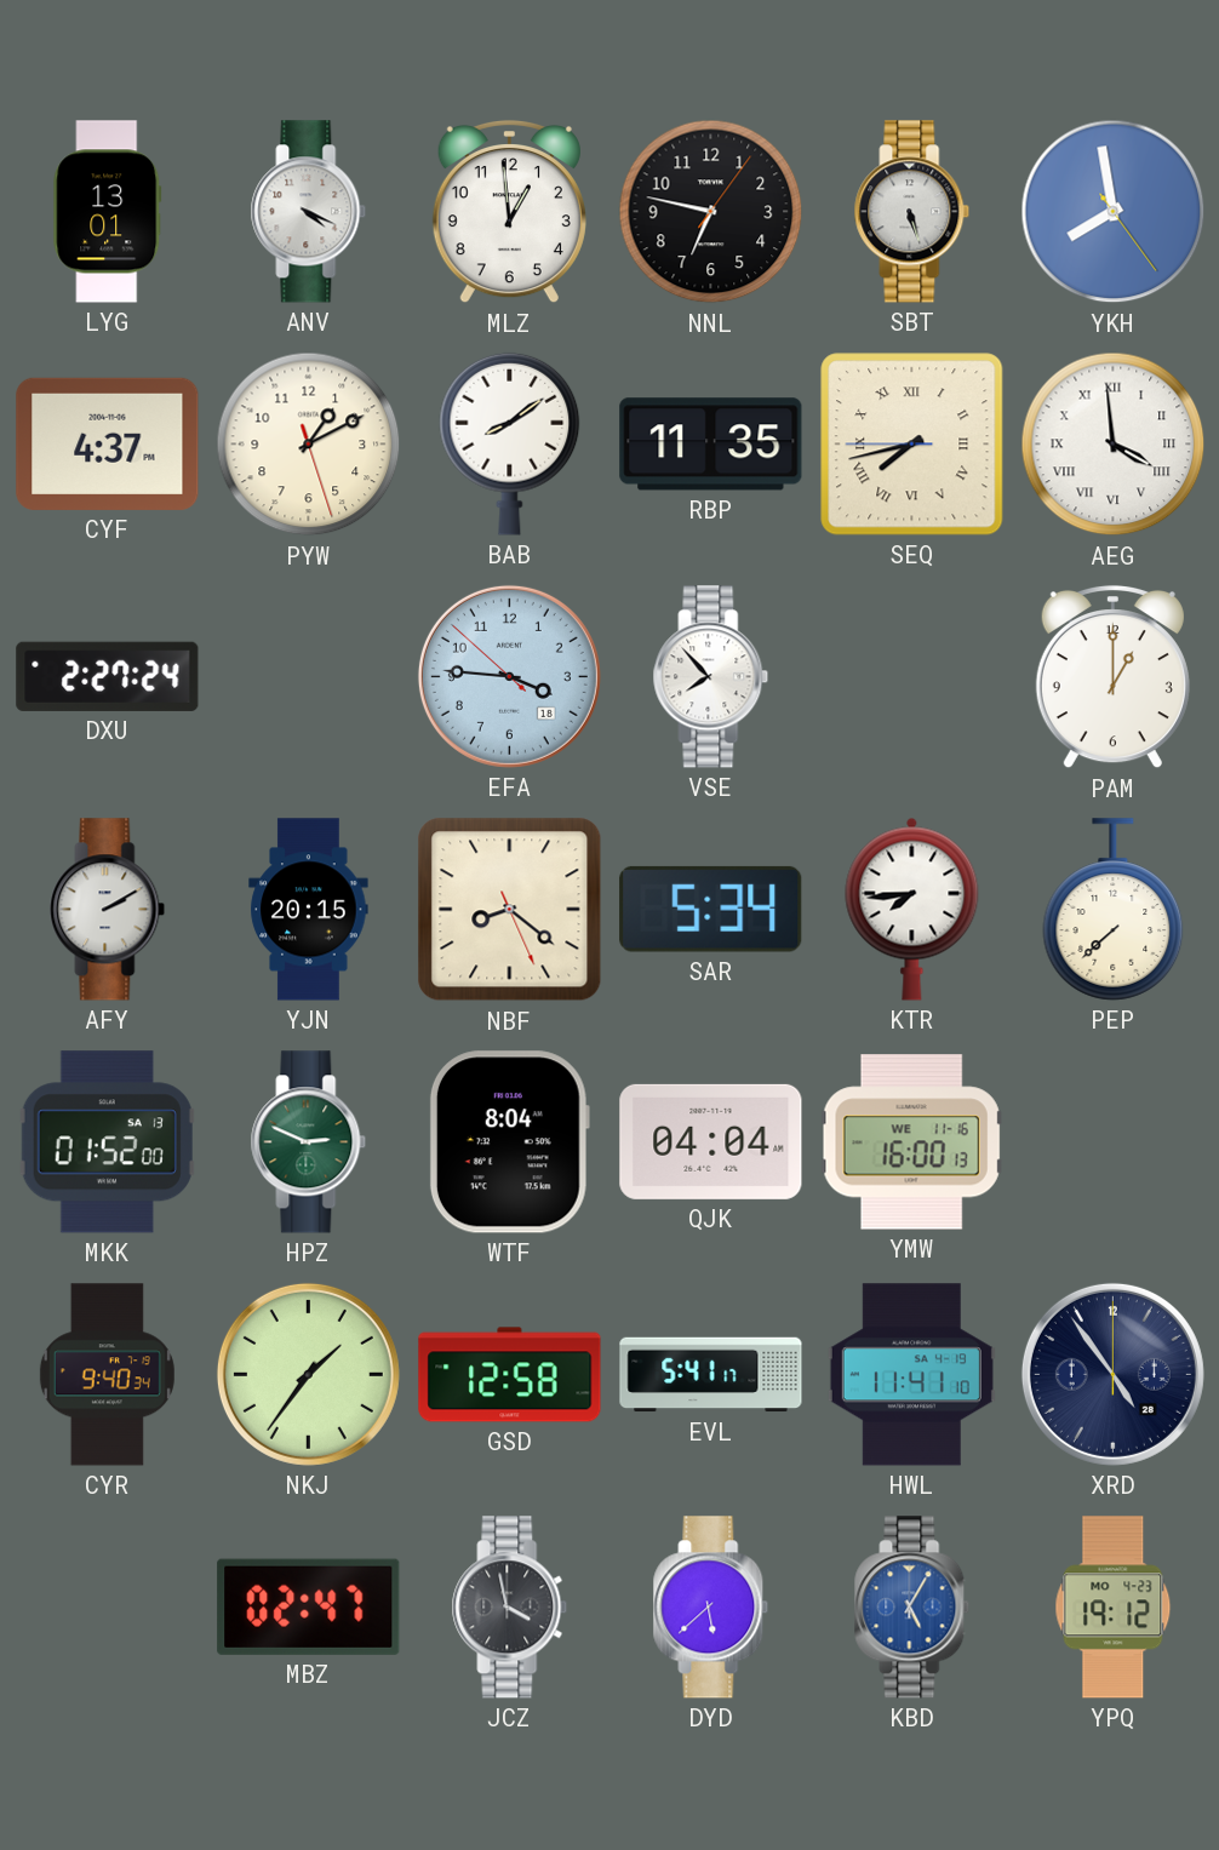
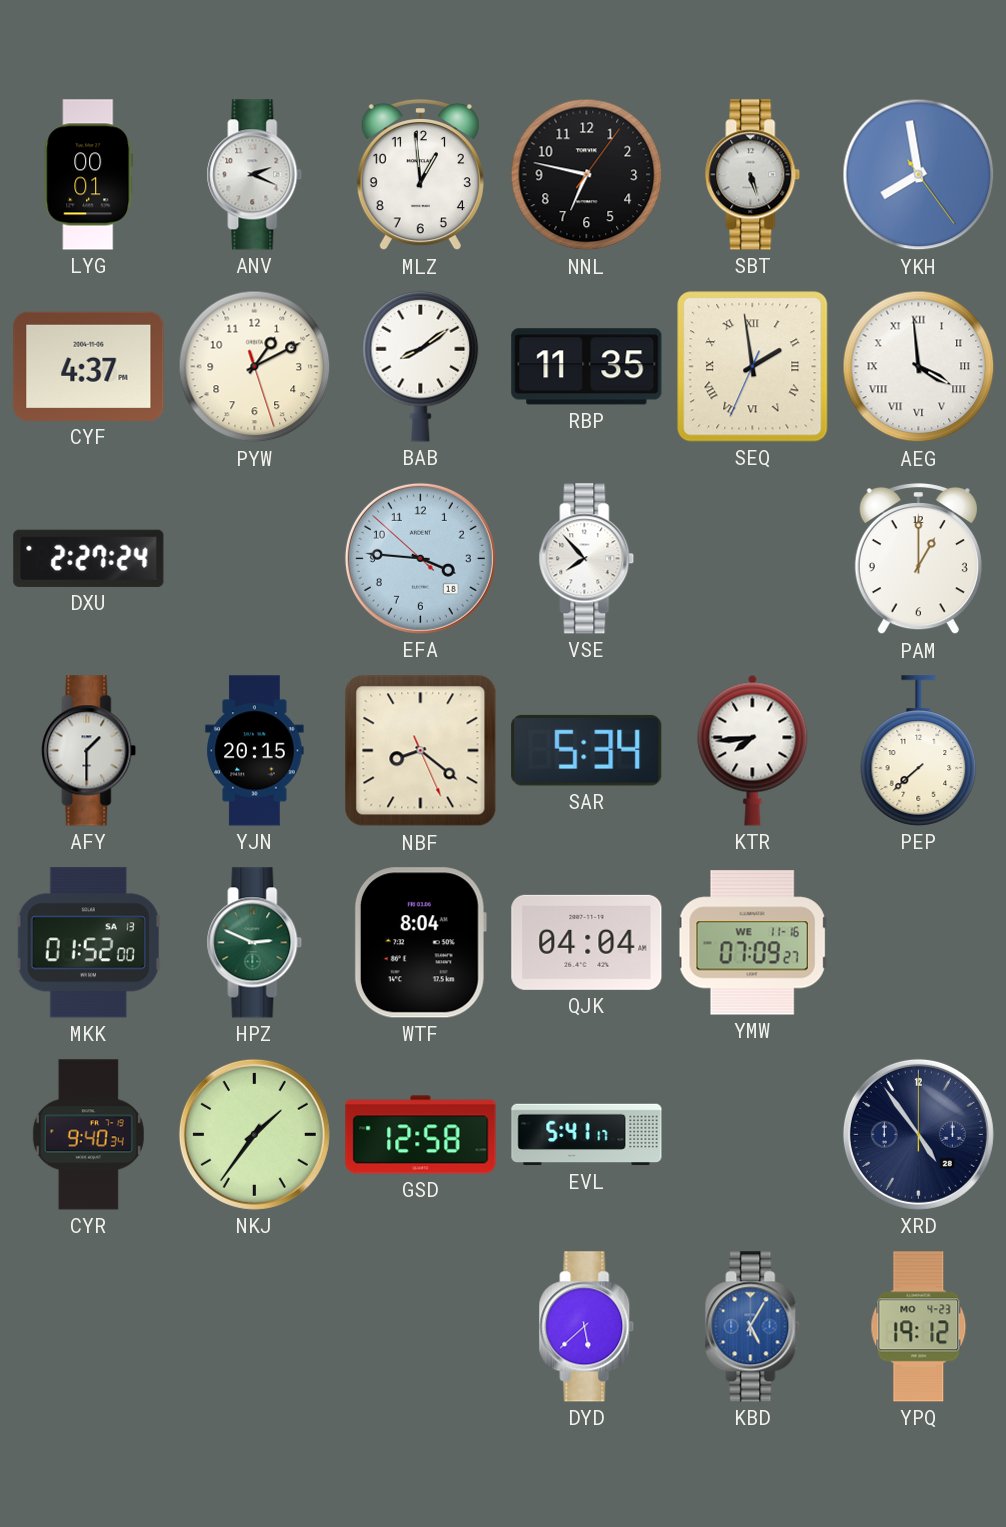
LYG: 13:01 -> 00:01 (89, 175)
ANV: 4:19 -> 2:19 (255, 175)
SEQ: 7:42 -> 1:58 (753, 367)
AFY: 2:10 -> 1:30 (89, 751)
YMW: 16:00 -> 07:09 (752, 943)
HWL: 11:41 -> none (911, 1375)
MBZ: 02:47 -> none (309, 1606)
JCZ: 3:58 -> none (510, 1608)
